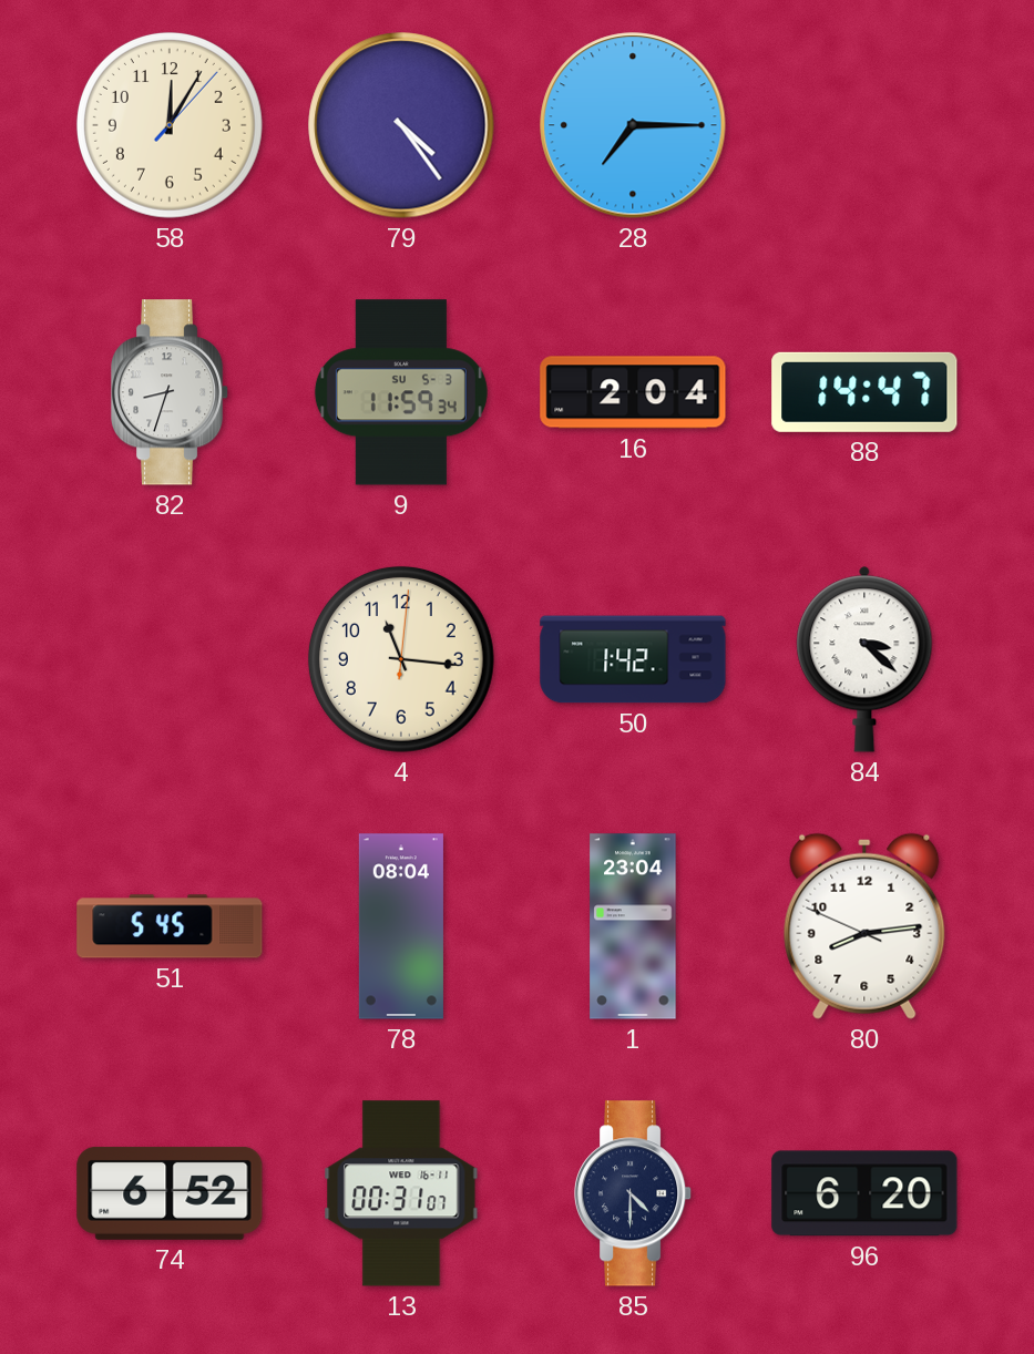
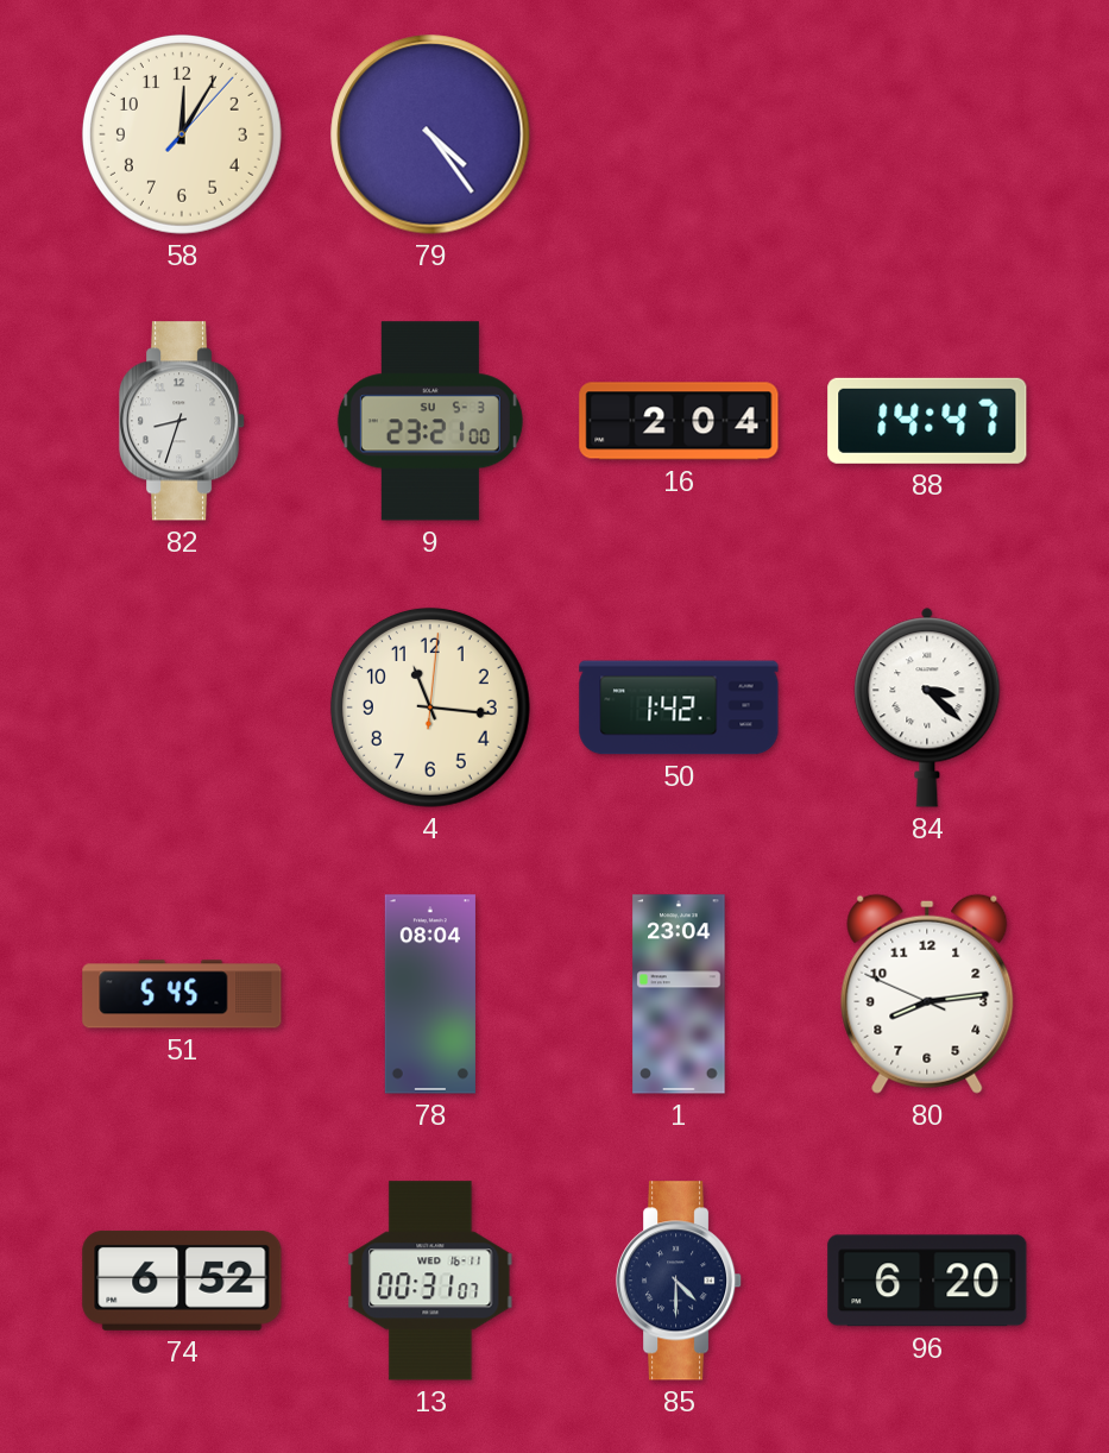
28: 7:15 -> none (633, 125)
9: 11:59 -> 23:21 (430, 421)
